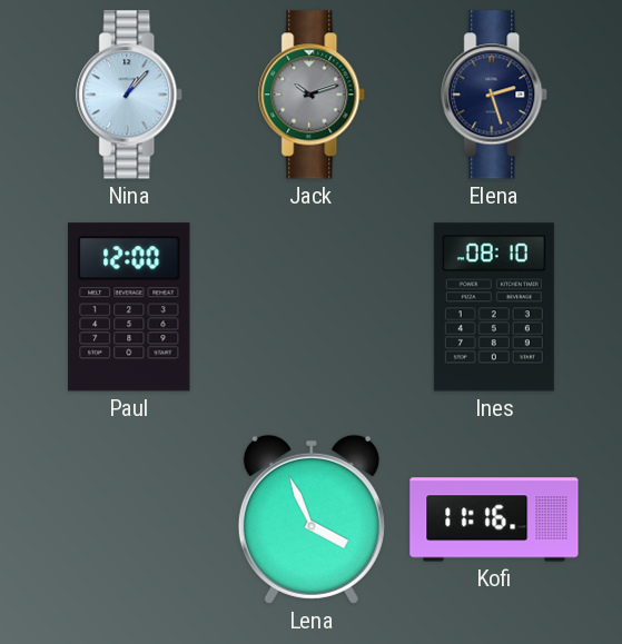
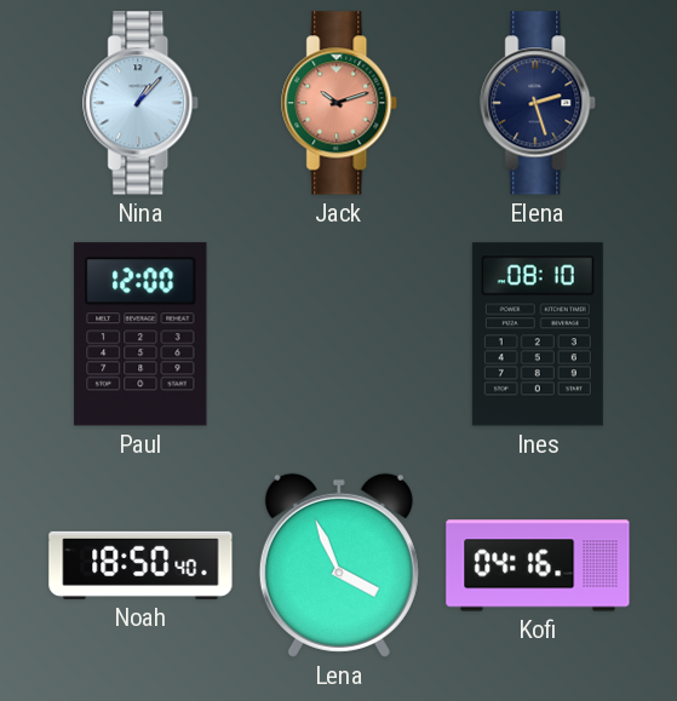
Jack dial: grey -> salmon (340, 103)
Noah: none -> 18:50 (140, 565)
Kofi: 11:16 -> 04:16 (538, 565)
